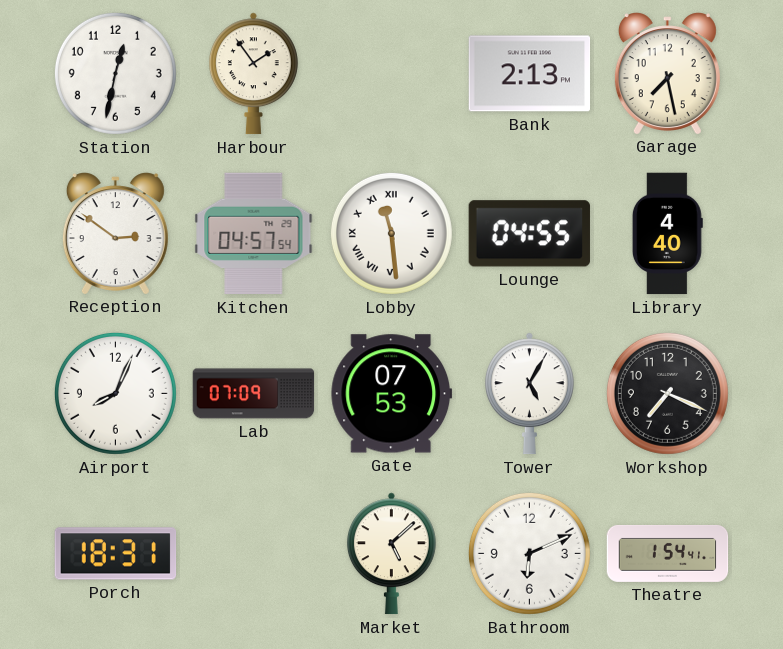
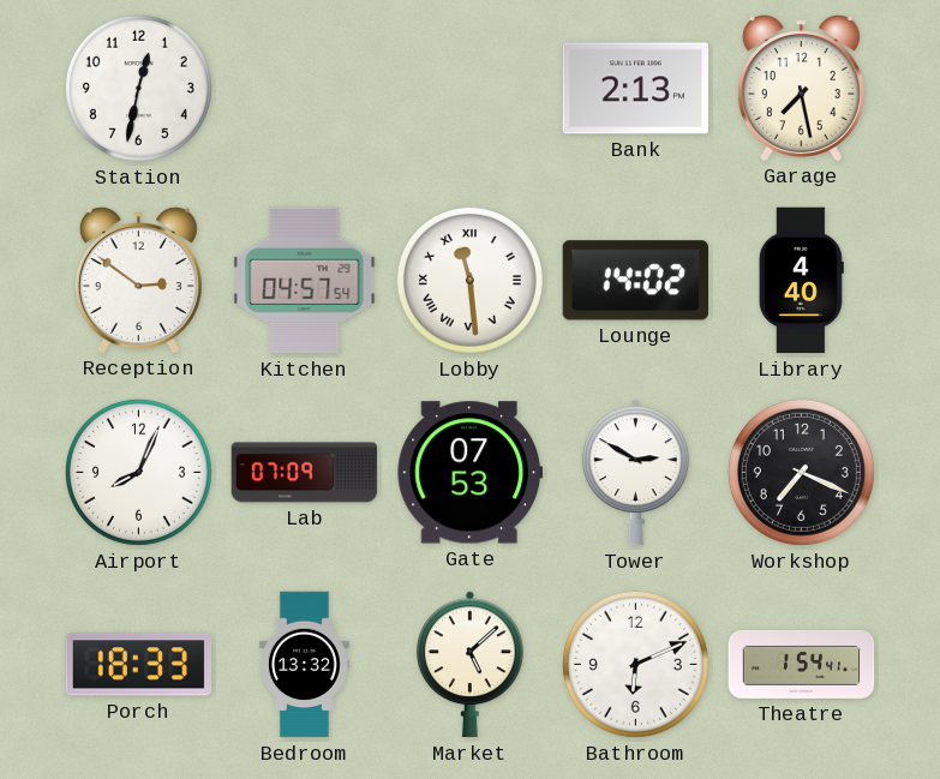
Harbour: 1:54 -> none (253, 74)
Lounge: 04:55 -> 14:02 (635, 281)
Tower: 5:05 -> 2:50 (635, 473)
Porch: 18:31 -> 18:33 (139, 665)
Bedroom: none -> 13:32 (304, 665)
